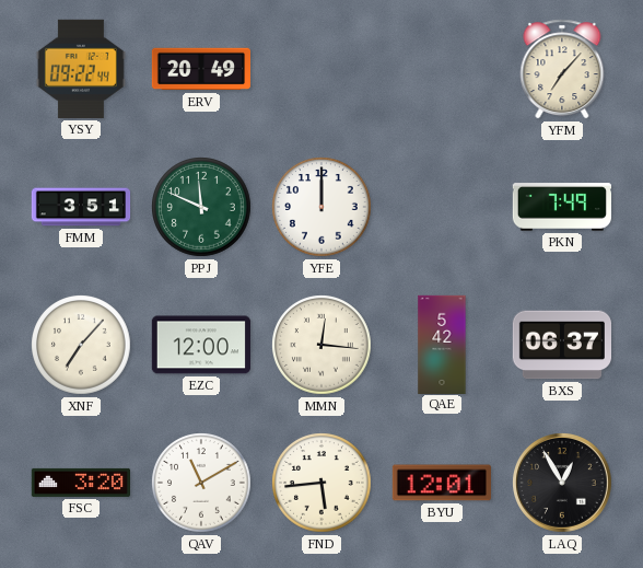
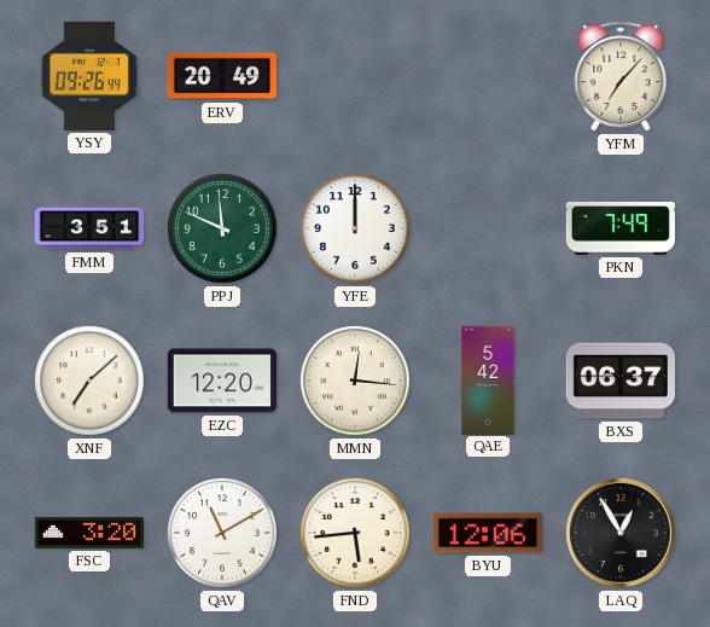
YSY: 09:22 -> 09:26 (89, 76)
XNF: 7:07 -> 7:08 (91, 382)
EZC: 12:00 -> 12:20 (222, 381)
BYU: 12:01 -> 12:06 (488, 533)
